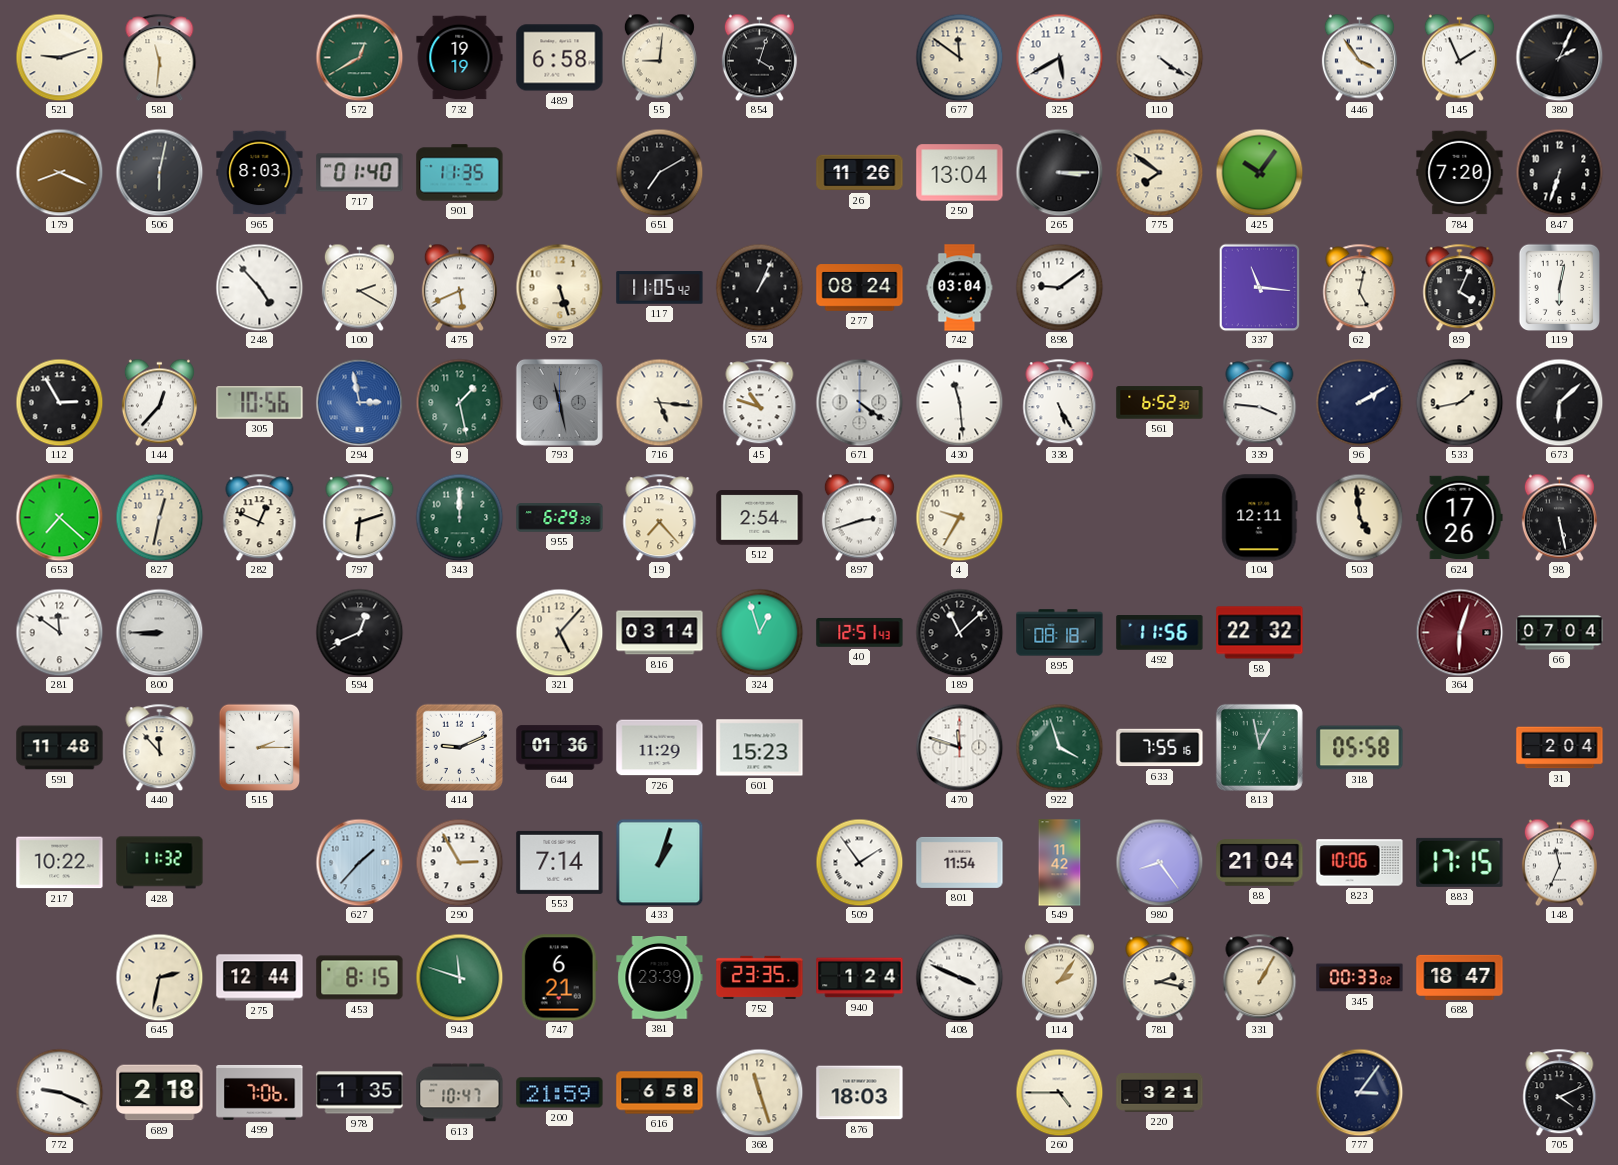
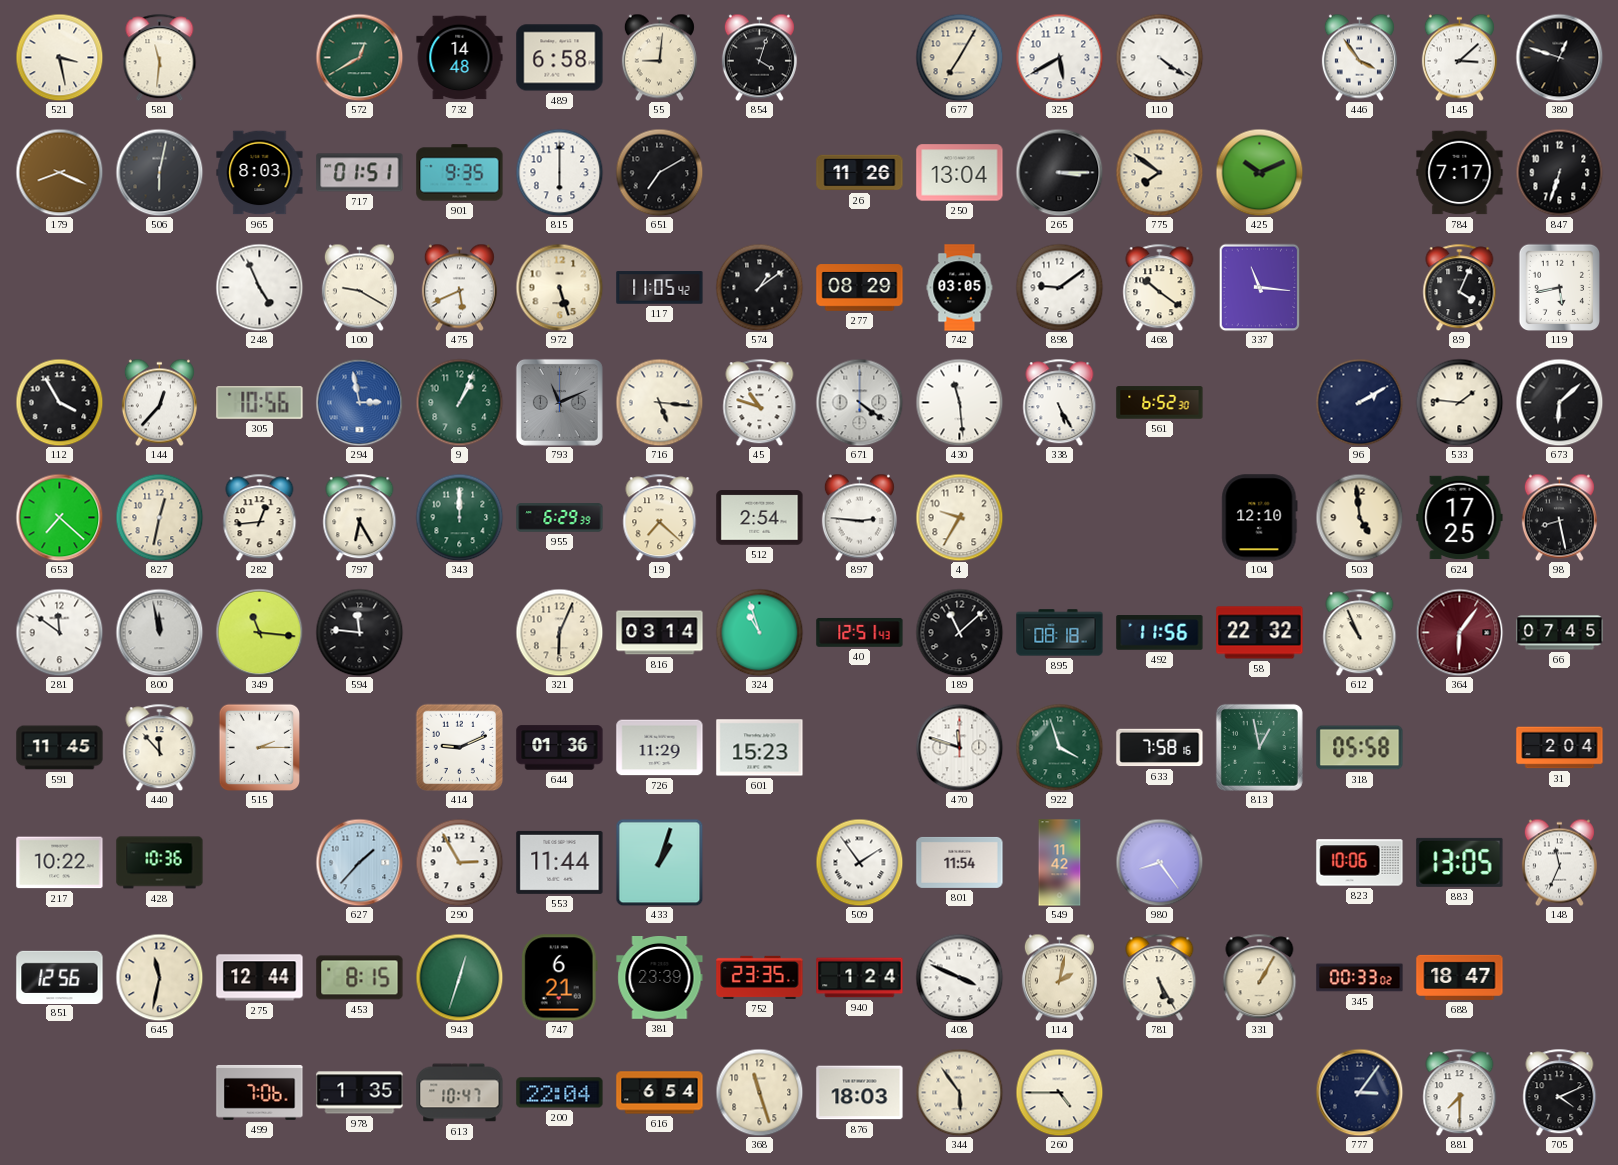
521: 9:12 -> 3:28 (59, 57)
732: 19:19 -> 14:48 (460, 58)
677: 11:51 -> 7:05 (959, 57)
145: 1:56 -> 3:08 (1459, 57)
380: 2:04 -> 12:48 (1559, 57)
717: 01:40 -> 01:51 (360, 173)
901: 11:35 -> 9:35 (460, 173)
815: none -> 6:00 (559, 172)
425: 10:06 -> 10:11 (1259, 172)
784: 7:20 -> 7:17 (1460, 173)
248: 4:53 -> 4:56 (259, 287)
100: 2:20 -> 9:20 (359, 287)
574: 1:04 -> 1:09 (759, 287)
277: 08:24 -> 08:29 (860, 288)
742: 03:04 -> 03:05 (960, 288)
468: none -> 10:21 (1160, 287)
62: 5:02 -> none (1360, 287)
119: 6:02 -> 5:43 (1559, 287)
112: 2:55 -> 3:55 (59, 402)
9: 1:28 -> 1:04 (459, 402)
793: 11:28 -> 11:11 (559, 402)
339: 3:46 -> none (1260, 402)
533: 1:43 -> 1:46 (1459, 402)
282: 12:49 -> 12:44 (260, 517)
797: 6:12 -> 6:25 (360, 517)
19: 7:23 -> 7:22 (660, 517)
897: 2:42 -> 2:46 (859, 517)
104: 12:11 -> 12:10 (1260, 518)
624: 17:26 -> 17:25 (1460, 518)
98: 5:28 -> 8:28 (1559, 517)
800: 8:45 -> 11:58 (159, 632)
349: none -> 11:16 (259, 632)
594: 12:41 -> 11:46 (359, 632)
321: 5:07 -> 6:04 (559, 632)
324: 12:57 -> 10:57 (759, 632)
612: none -> 10:56 (1360, 632)
364: 6:03 -> 6:06 (1459, 632)
66: 07:04 -> 07:45 (1560, 633)
591: 11:48 -> 11:45 (60, 748)
633: 7:55 -> 7:58 (1160, 748)
428: 11:32 -> 10:36 (160, 863)
553: 7:14 -> 11:44 (560, 862)
88: 21:04 -> none (1260, 863)
883: 17:15 -> 13:05 (1460, 862)
851: none -> 12:56 (60, 977)
645: 2:32 -> 11:32 (159, 977)
943: 11:48 -> 12:33 (459, 977)
114: 2:06 -> 2:02 (1059, 977)
781: 2:17 -> 5:25 (1160, 977)
772: 9:19 -> none (59, 1092)
689: 2:18 -> none (160, 1093)
200: 21:59 -> 22:04 (560, 1093)
616: 6:58 -> 6:54 (660, 1093)
344: none -> 5:54 (959, 1092)
220: 3:21 -> none (1160, 1093)
881: none -> 7:30 (1460, 1092)
